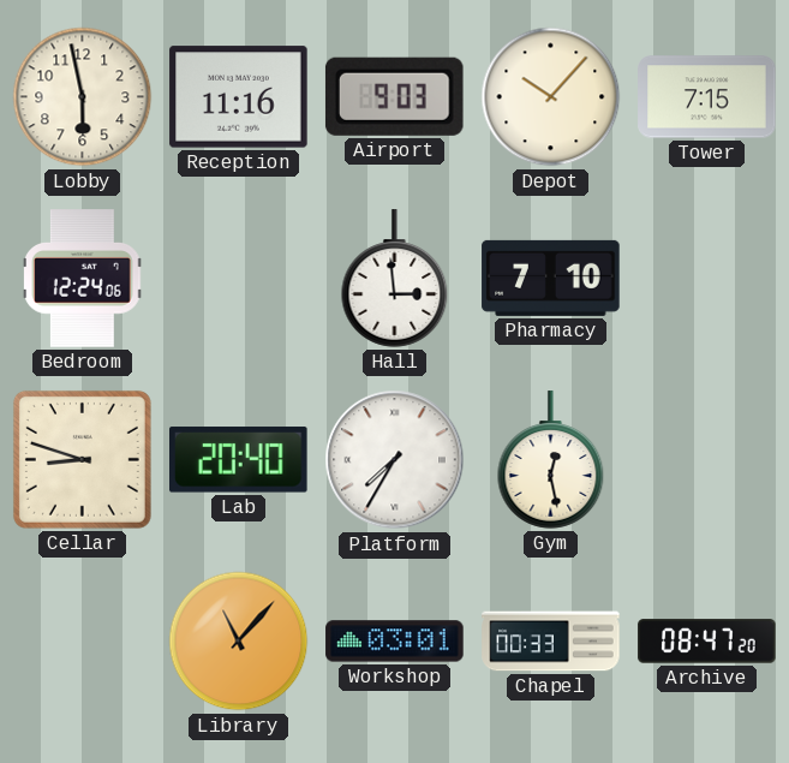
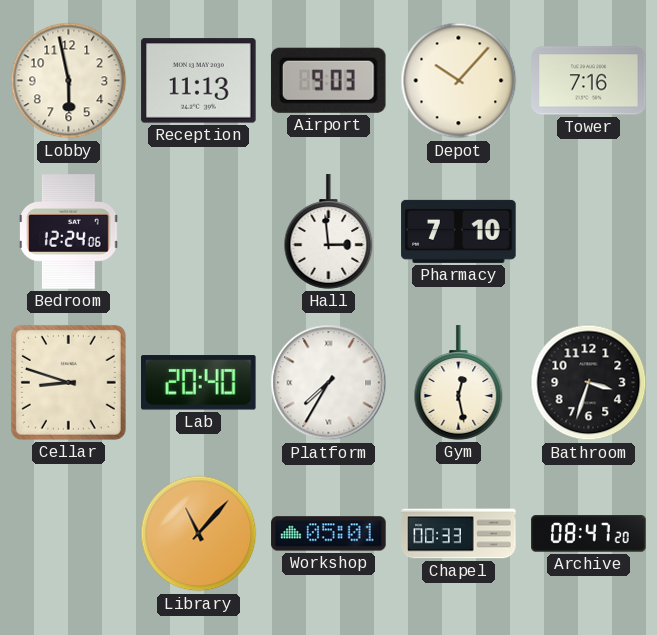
Reception: 11:16 -> 11:13 (199, 81)
Tower: 7:15 -> 7:16 (589, 81)
Bathroom: none -> 3:33 (589, 383)
Workshop: 03:01 -> 05:01 (329, 534)
